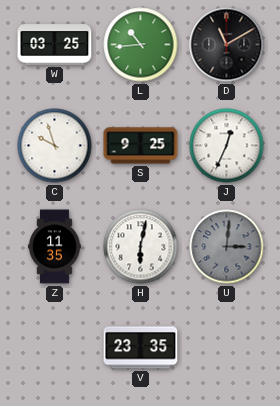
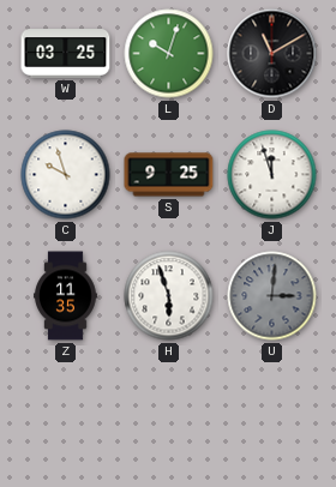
L: 10:44 -> 10:03 (169, 54)
J: 12:34 -> 11:57 (272, 175)
H: 6:02 -> 5:57 (169, 296)
V: 23:35 -> none (141, 348)
